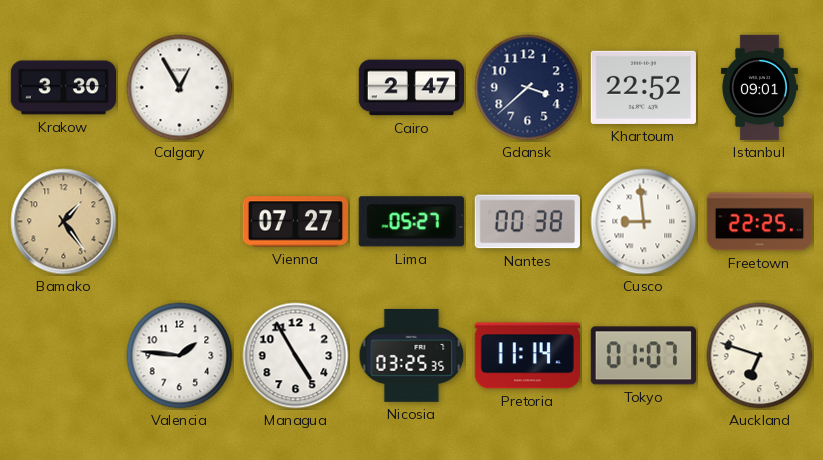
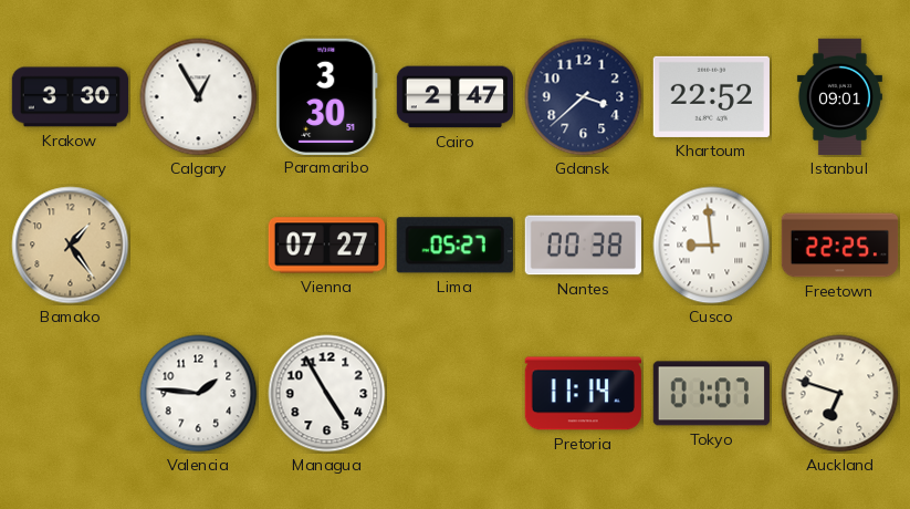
Paramaribo: none -> 3:30 (327, 96)
Nicosia: 03:25 -> none (412, 355)
